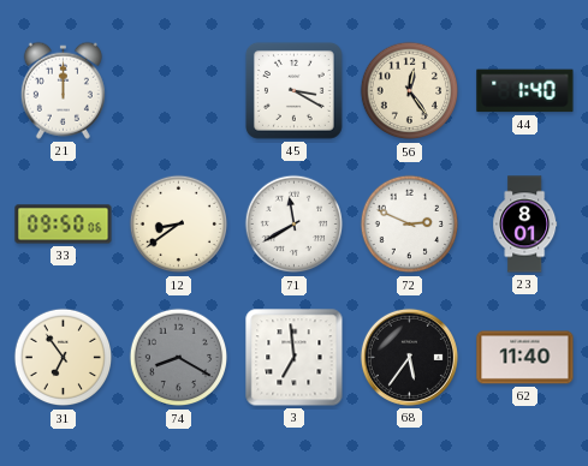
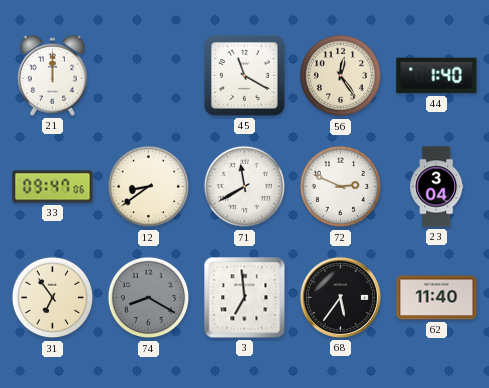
45: 3:20 -> 11:20 (244, 75)
33: 09:50 -> 09:47 (53, 187)
23: 8:01 -> 3:04 (437, 187)
